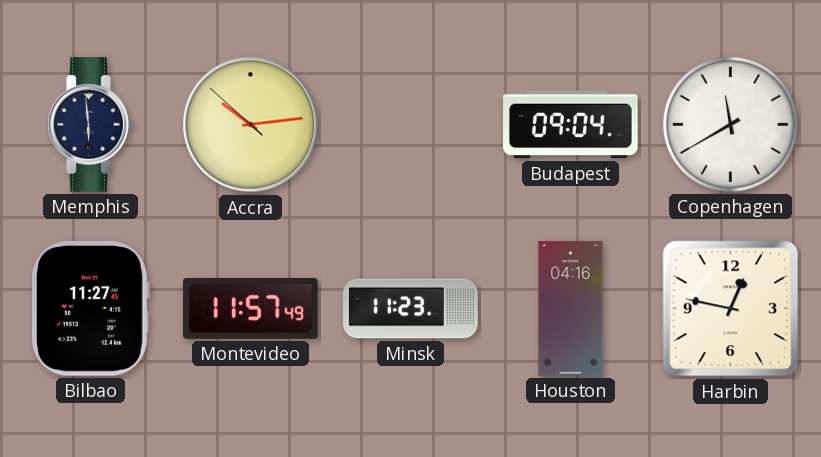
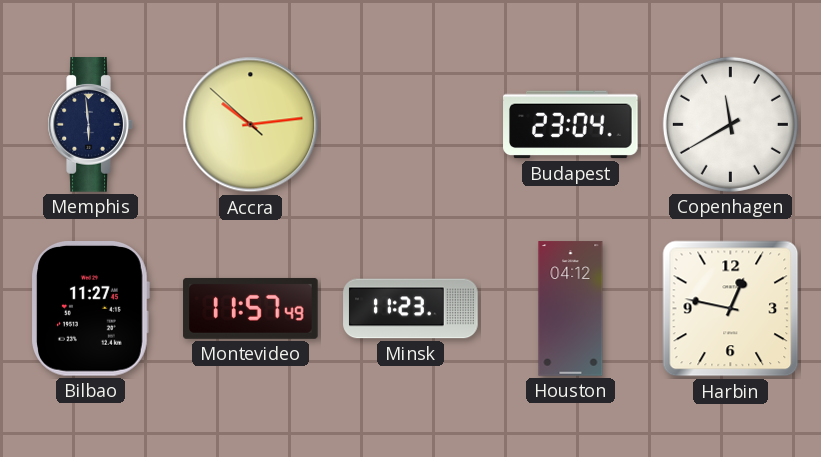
Budapest: 09:04 -> 23:04 (571, 125)
Houston: 04:16 -> 04:12 (571, 309)
